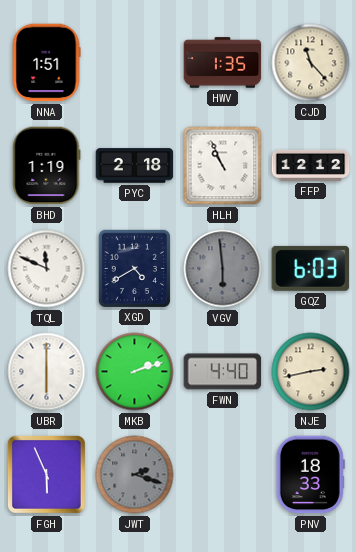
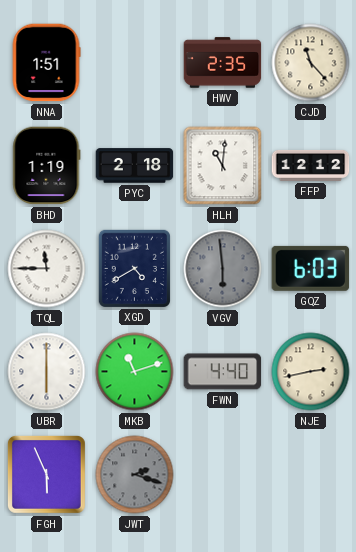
HWV: 1:35 -> 2:35 (223, 63)
HLH: 10:56 -> 11:01 (223, 166)
TQL: 11:49 -> 11:45 (47, 269)
MKB: 2:12 -> 11:12 (135, 372)
PNV: 18:33 -> none (310, 475)
